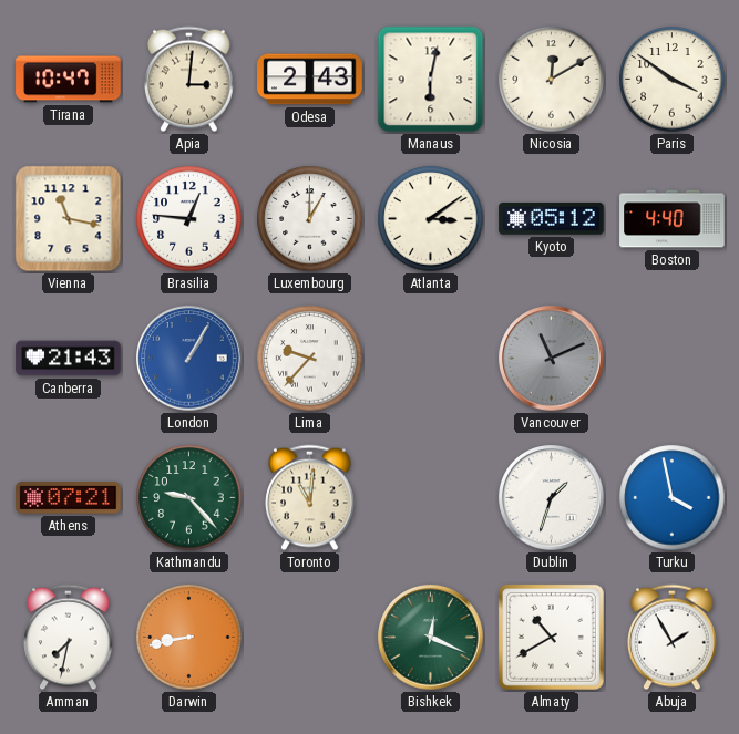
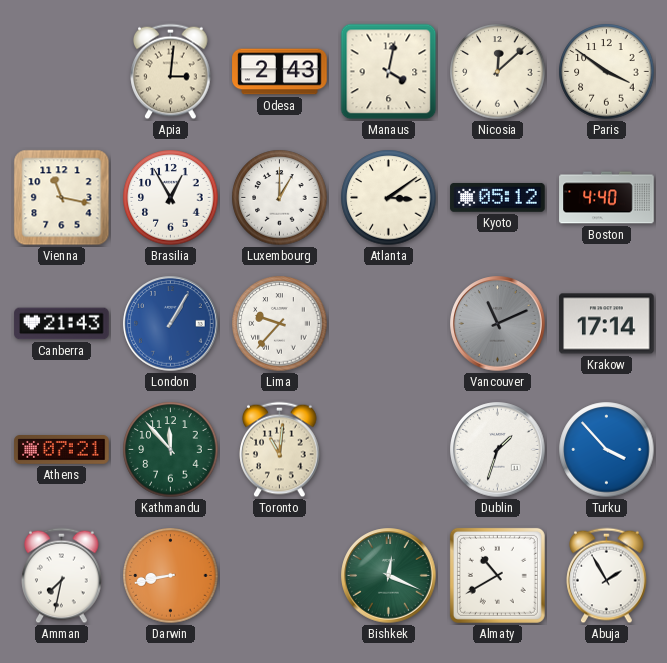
Tirana: 10:47 -> none (69, 80)
Manaus: 6:02 -> 4:02 (389, 72)
Nicosia: 12:10 -> 12:08 (498, 72)
Brasilia: 12:46 -> 12:55 (171, 198)
Krakow: none -> 17:14 (607, 324)
Kathmandu: 9:23 -> 11:53 (171, 450)
Turku: 3:58 -> 3:53 (607, 450)
